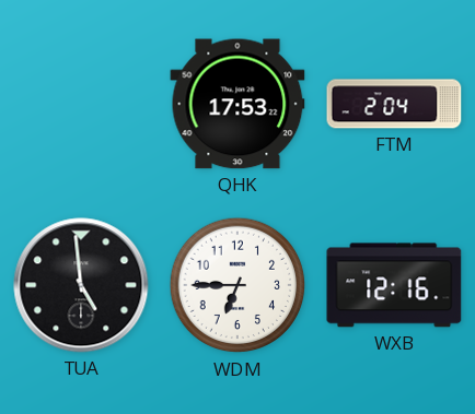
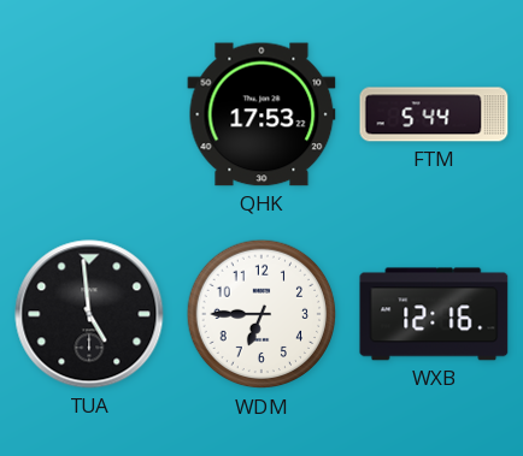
FTM: 2:04 -> 5:44 (434, 114)
